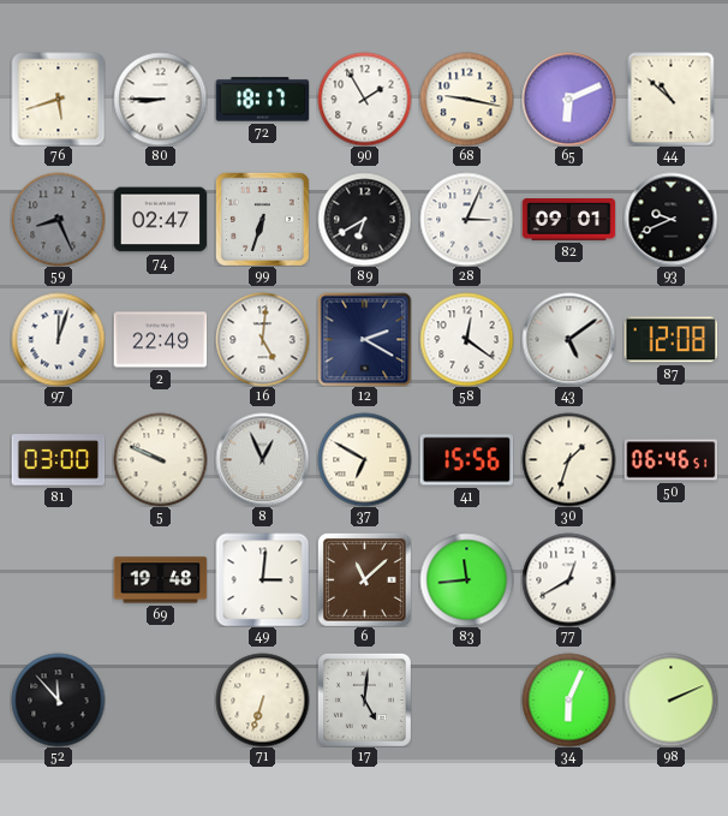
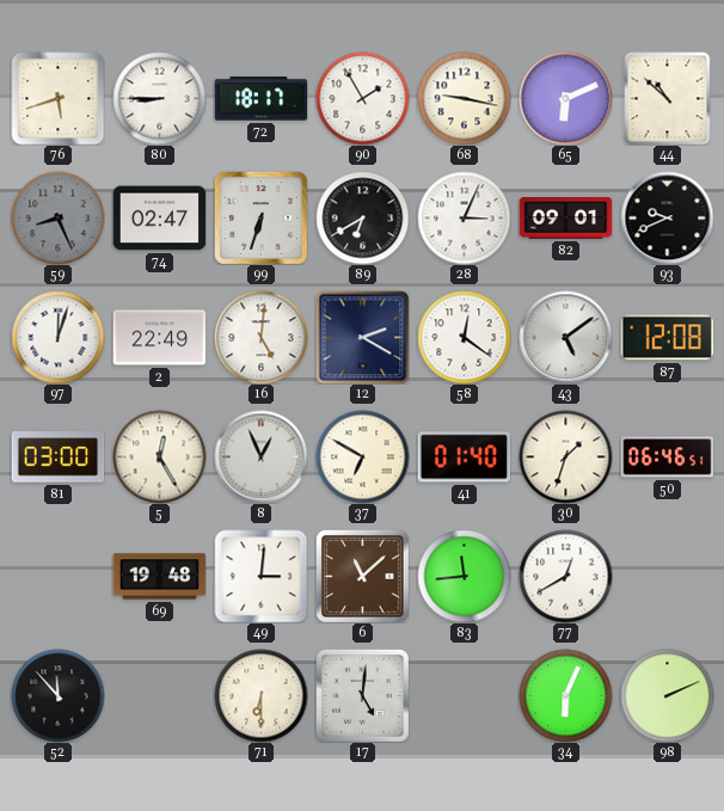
5: 9:49 -> 12:25 (159, 456)
41: 15:56 -> 01:40 (464, 457)
71: 6:33 -> 6:30 (260, 695)
